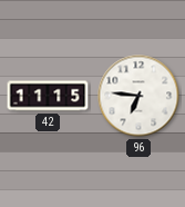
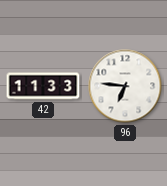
42: 11:15 -> 11:33 (43, 86)
